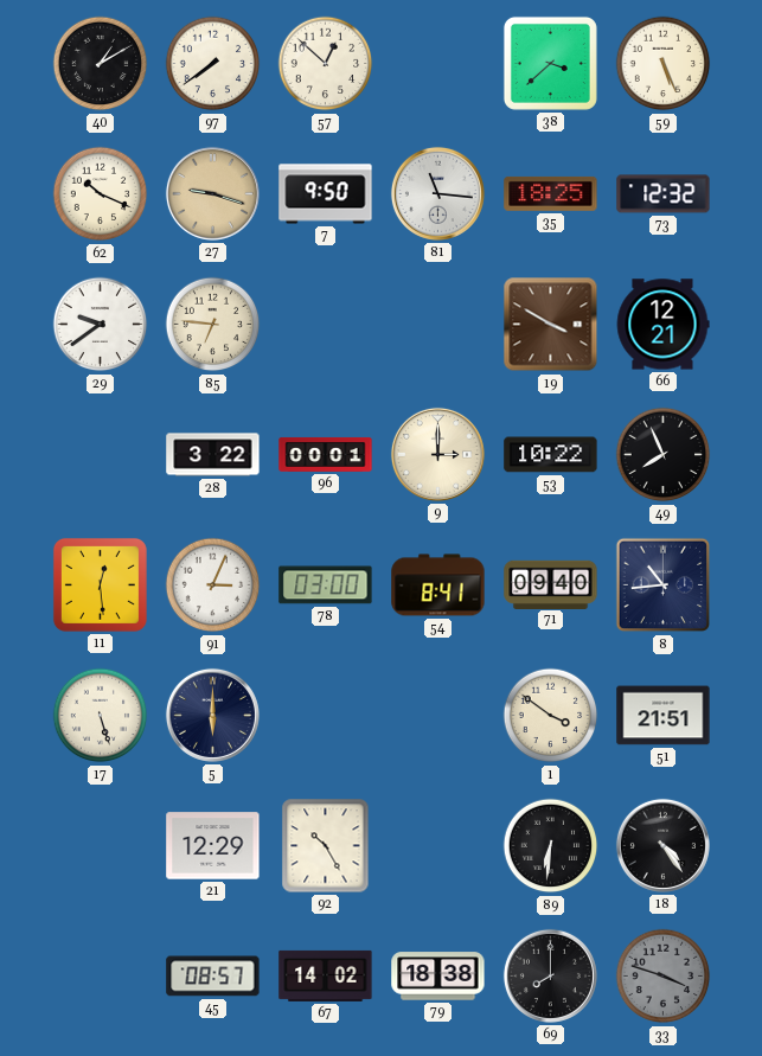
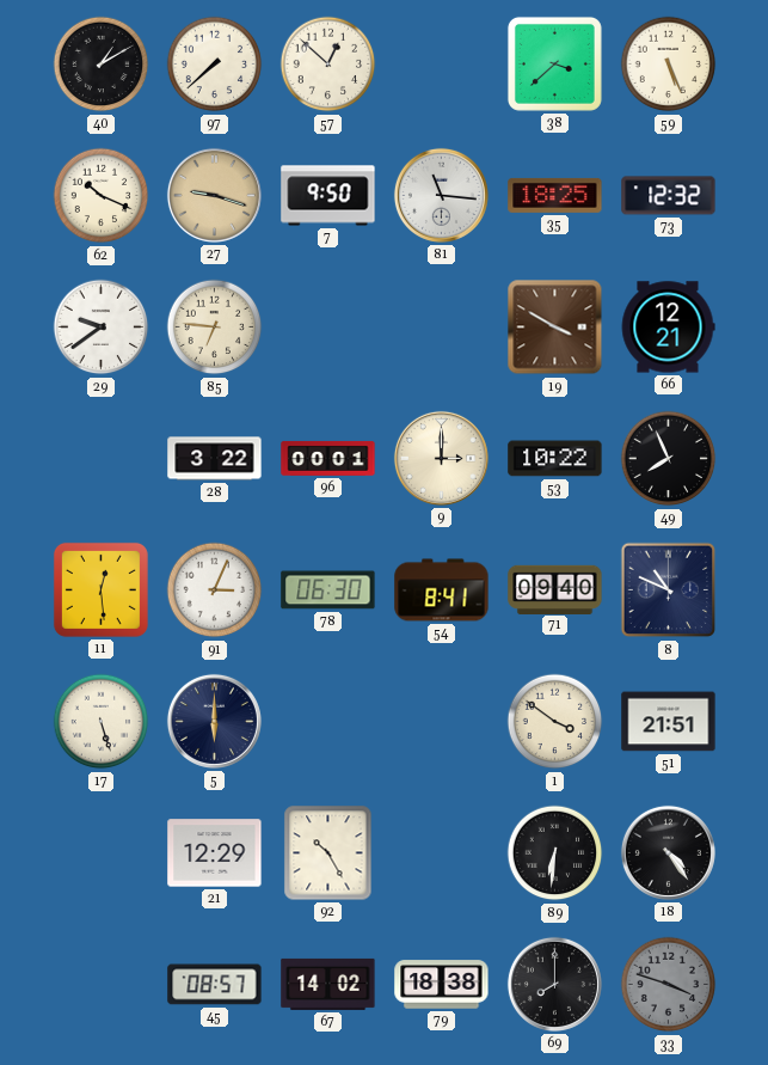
97: 7:39 -> 7:38 (215, 65)
78: 03:00 -> 06:30 (328, 590)
8: 10:44 -> 10:49 (669, 590)
